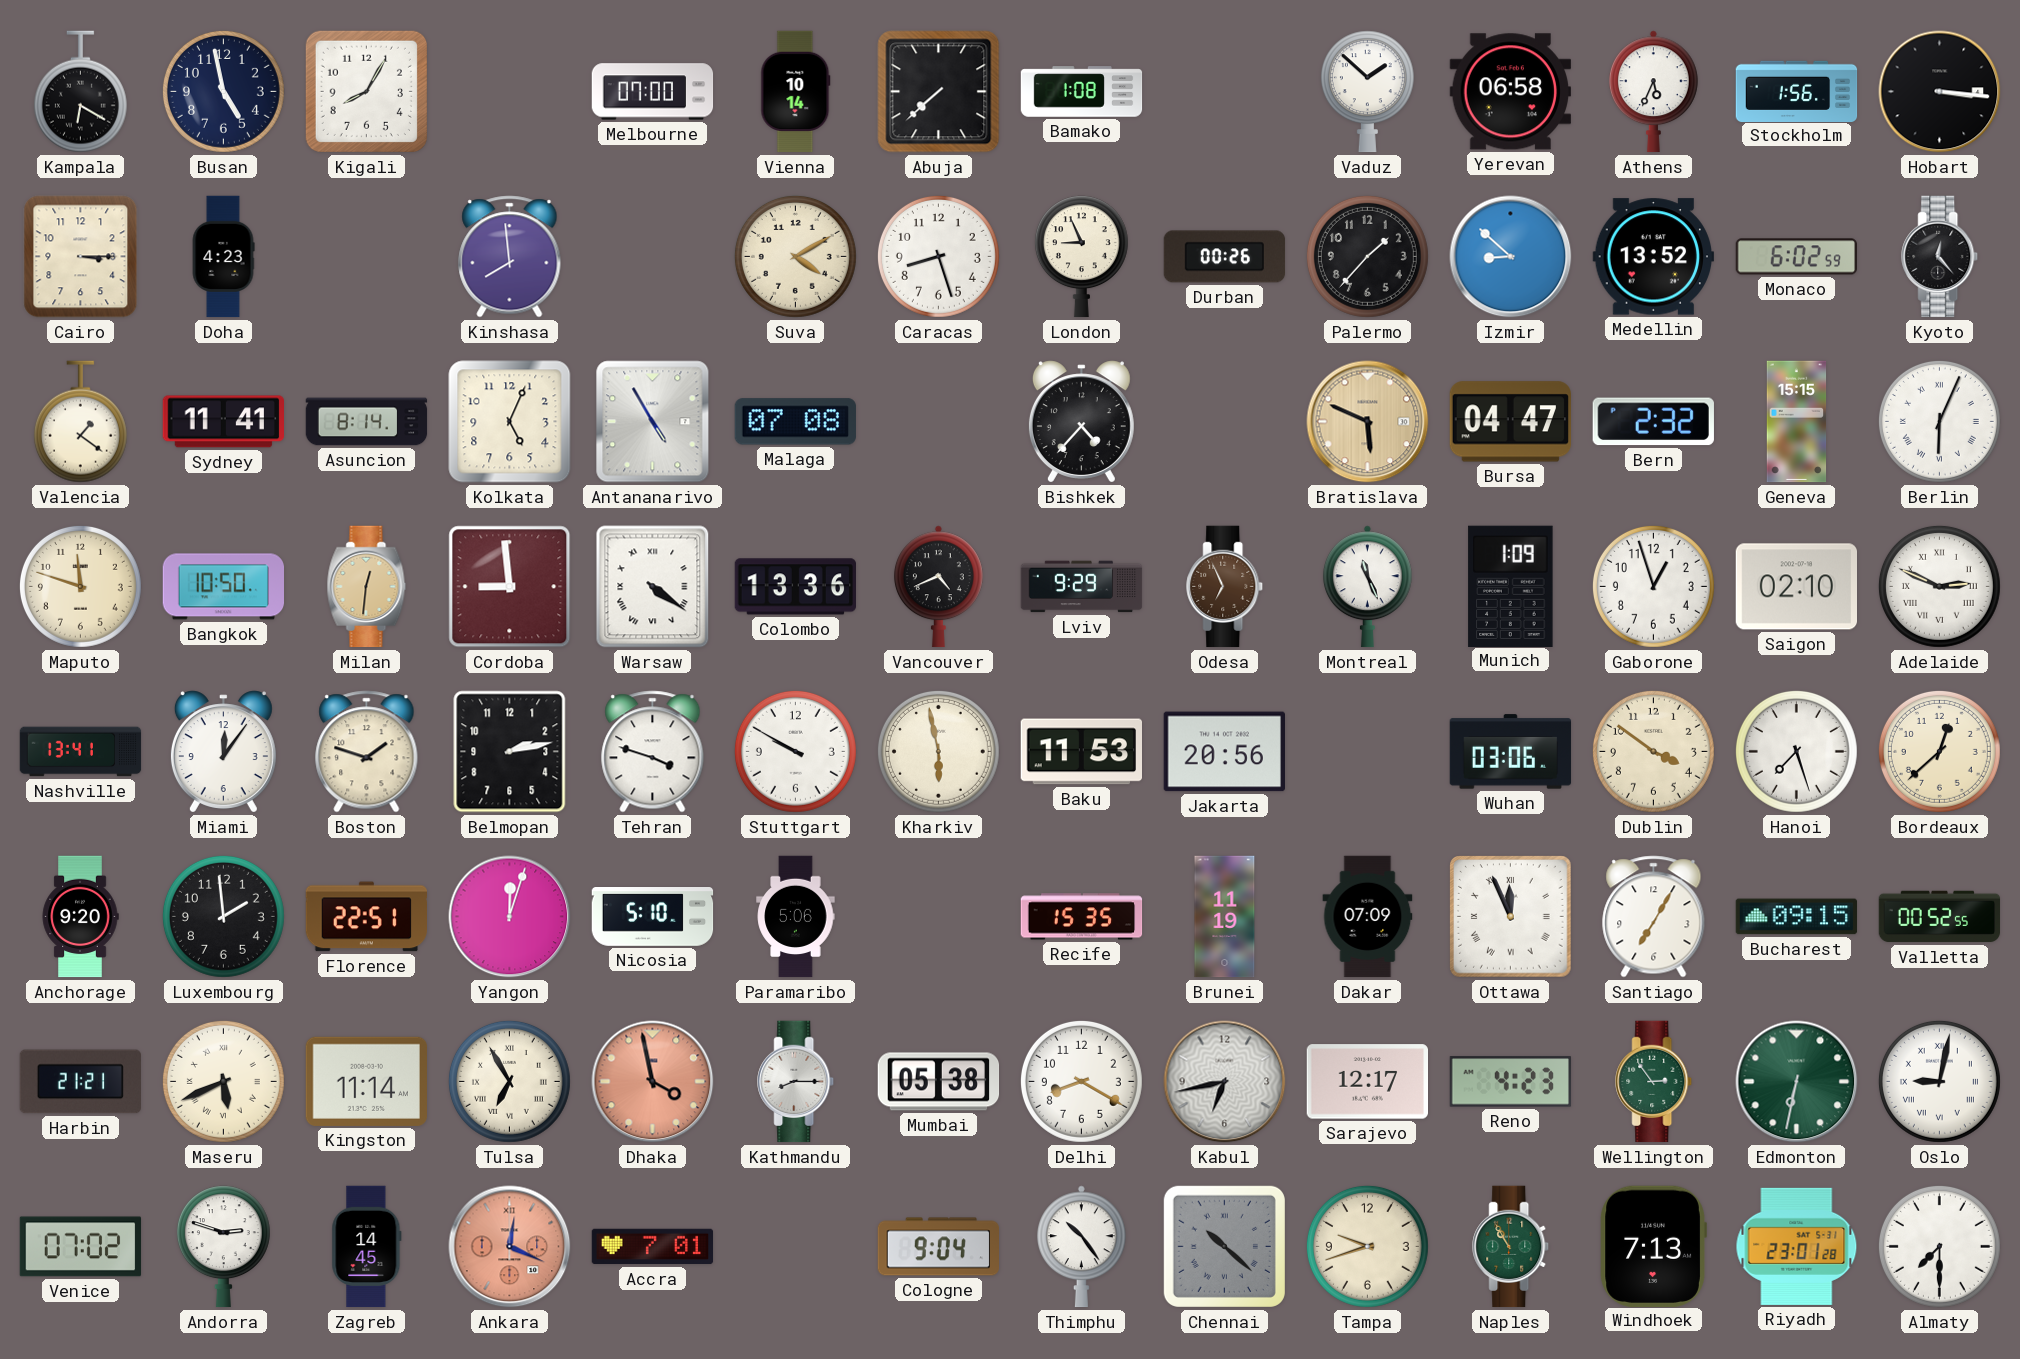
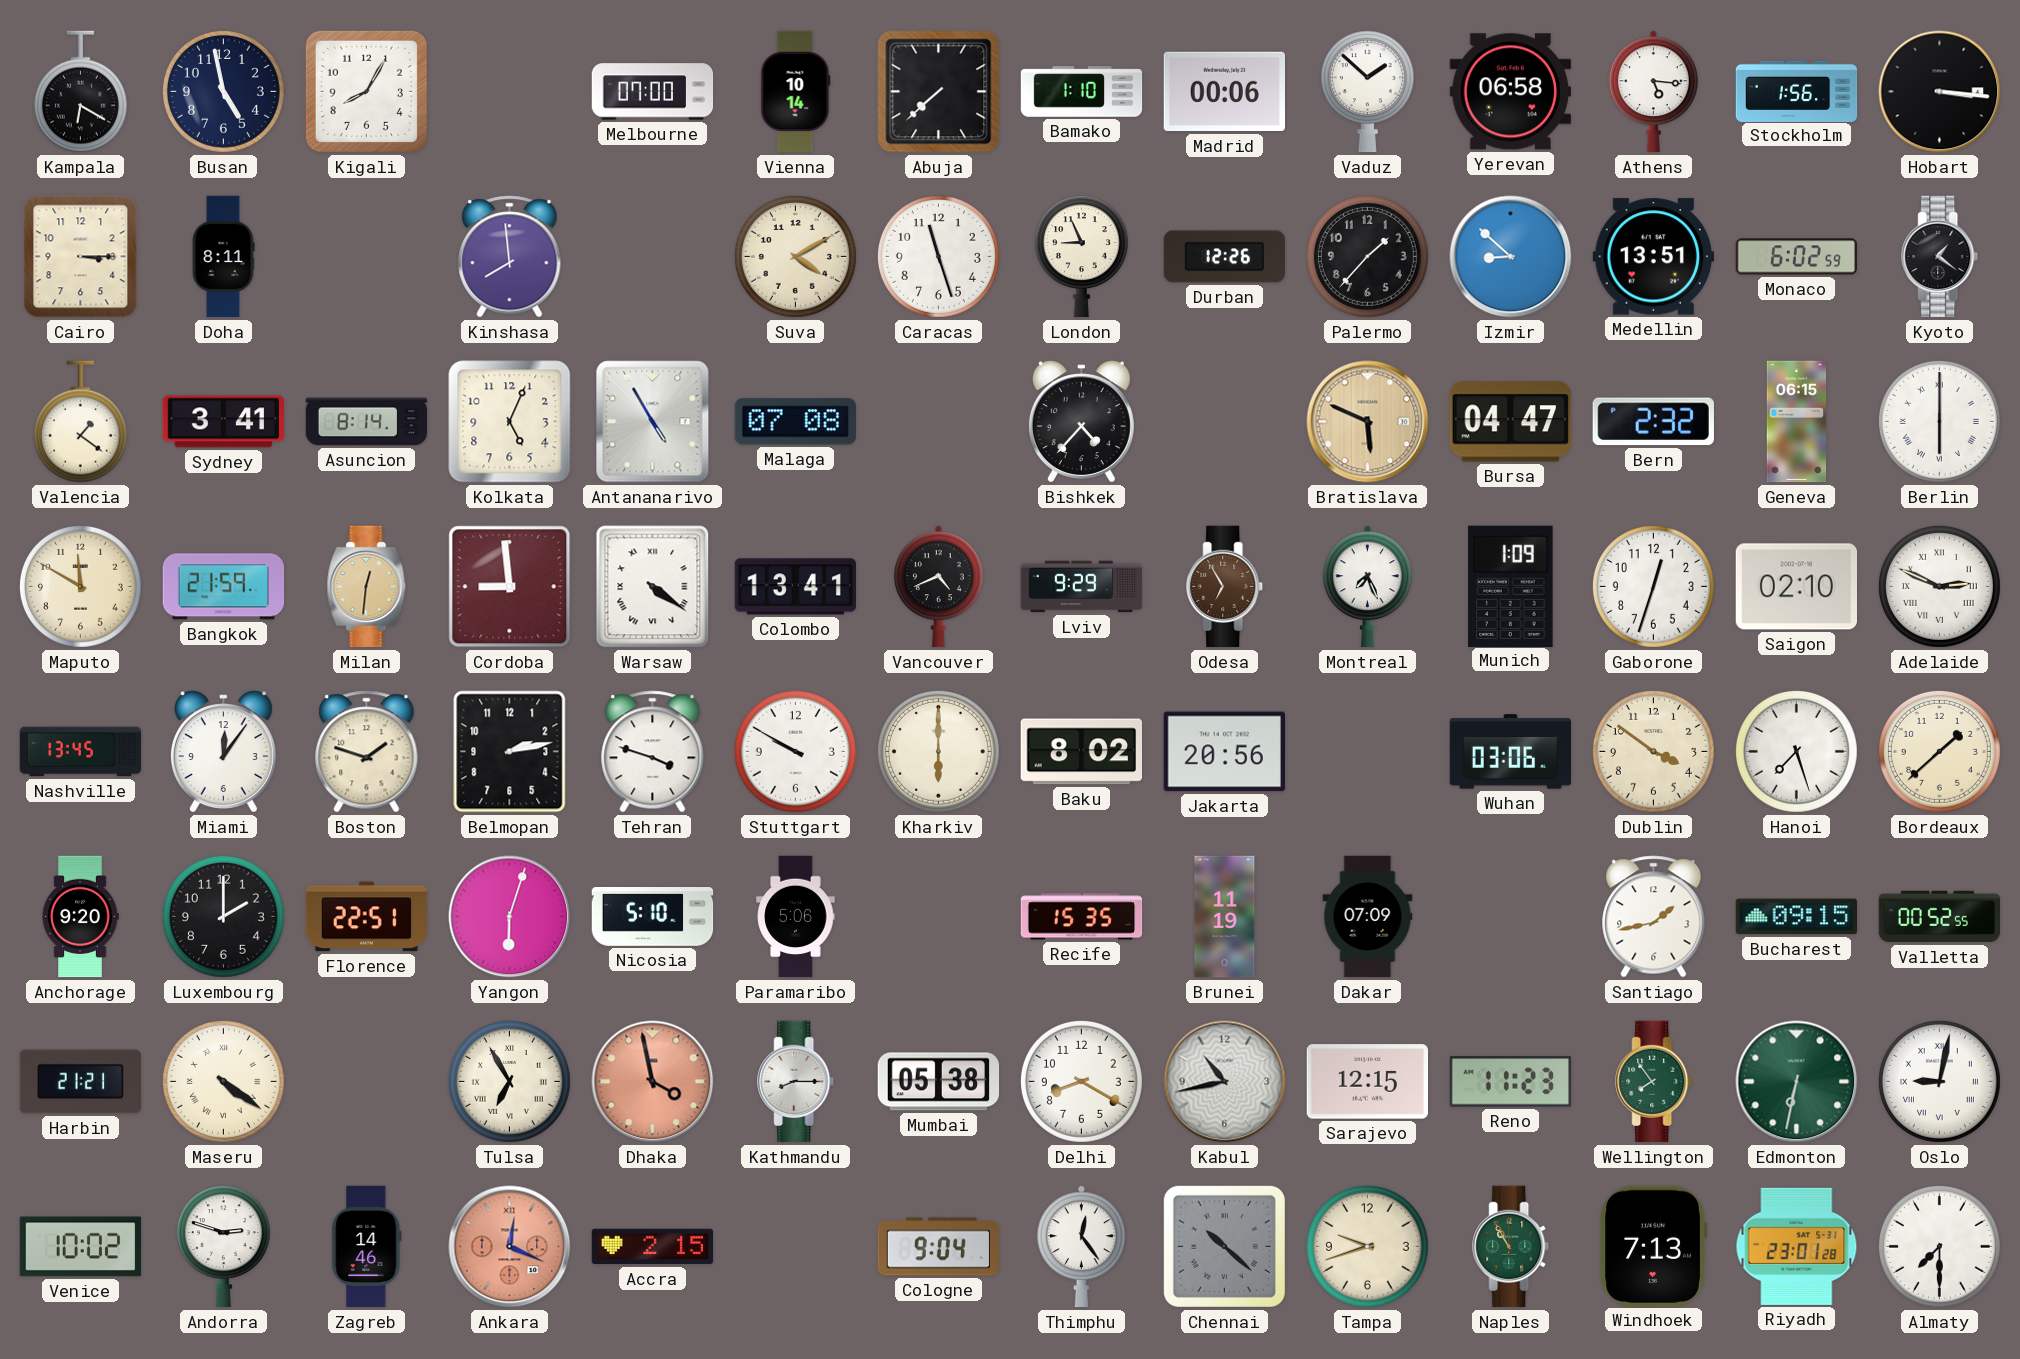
Bamako: 1:08 -> 1:10 (1082, 92)
Madrid: none -> 00:06 (1224, 92)
Athens: 5:34 -> 5:16 (1653, 92)
Doha: 4:23 -> 8:11 (223, 257)
Caracas: 8:27 -> 11:27 (938, 256)
Durban: 00:26 -> 12:26 (1225, 257)
Medellin: 13:52 -> 13:51 (1653, 257)
Kyoto: 12:23 -> 1:21 (1940, 257)
Sydney: 11:41 -> 3:41 (223, 422)
Geneva: 15:15 -> 06:15 (1797, 422)
Berlin: 6:04 -> 6:00 (1939, 421)
Maputo: 11:48 -> 11:50 (80, 586)
Bangkok: 10:50 -> 21:59 (224, 587)
Colombo: 13:36 -> 13:41 (796, 587)
Odesa: 6:56 -> 6:55 (1225, 587)
Montreal: 11:26 -> 7:26 (1367, 587)
Gaborone: 12:57 -> 12:33 (1653, 586)
Nashville: 13:41 -> 13:45 (81, 752)
Kharkiv: 5:58 -> 6:00 (938, 751)
Baku: 11:53 -> 8:02 (1081, 752)
Bordeaux: 12:38 -> 1:38 (1939, 751)
Luxembourg: 1:59 -> 2:00 (223, 916)
Yangon: 12:03 -> 6:03 (510, 917)
Ottawa: 11:56 -> none (1511, 917)
Santiago: 7:05 -> 1:43 (1654, 917)
Maseru: 5:41 -> 4:21 (223, 1081)
Kingston: 11:14 -> none (366, 1081)
Kabul: 6:43 -> 10:43 (1225, 1082)
Sarajevo: 12:17 -> 12:15 (1367, 1082)
Reno: 4:23 -> 11:23 (1511, 1082)
Wellington: 2:54 -> 7:54 (1654, 1082)
Venice: 07:02 -> 10:02 (81, 1247)
Zagreb: 14:45 -> 14:46 (367, 1247)
Accra: 7:01 -> 2:15 (653, 1247)
Thimphu: 10:24 -> 12:24 (1081, 1247)
